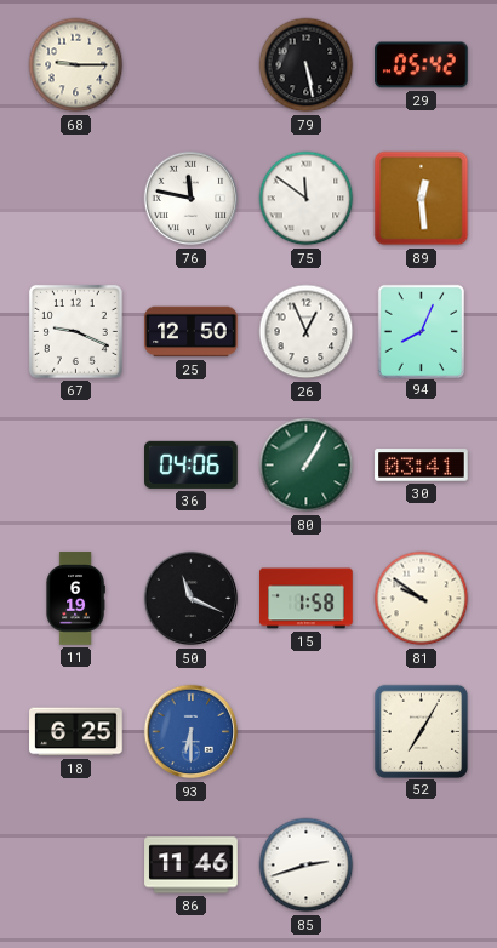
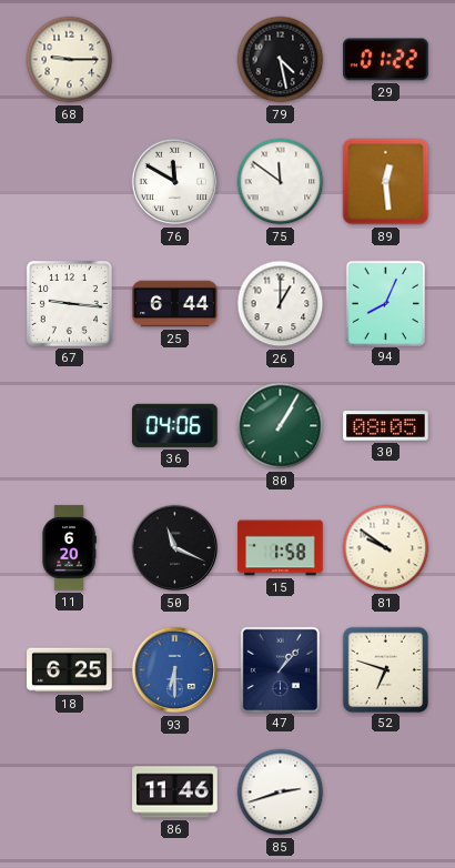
79: 5:28 -> 4:28 (281, 60)
29: 05:42 -> 01:22 (386, 60)
76: 11:47 -> 11:50 (175, 182)
67: 9:19 -> 9:16 (69, 303)
25: 12:50 -> 6:44 (175, 304)
26: 12:56 -> 1:00 (281, 304)
30: 03:41 -> 08:05 (386, 426)
11: 6:19 -> 6:20 (69, 548)
47: none -> 1:07 (280, 669)
52: 7:05 -> 6:48 (385, 669)
